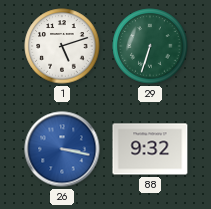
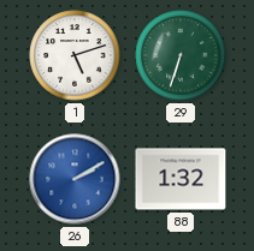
26: 3:17 -> 2:10 (75, 179)
88: 9:32 -> 1:32 (181, 179)
